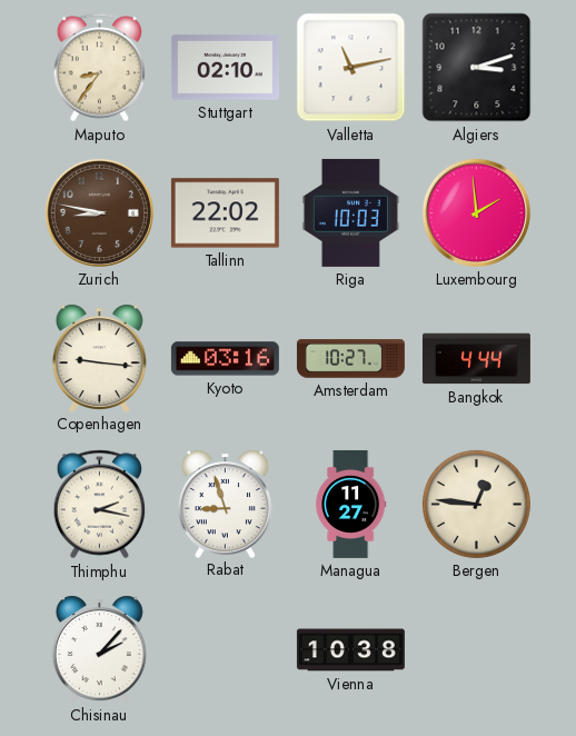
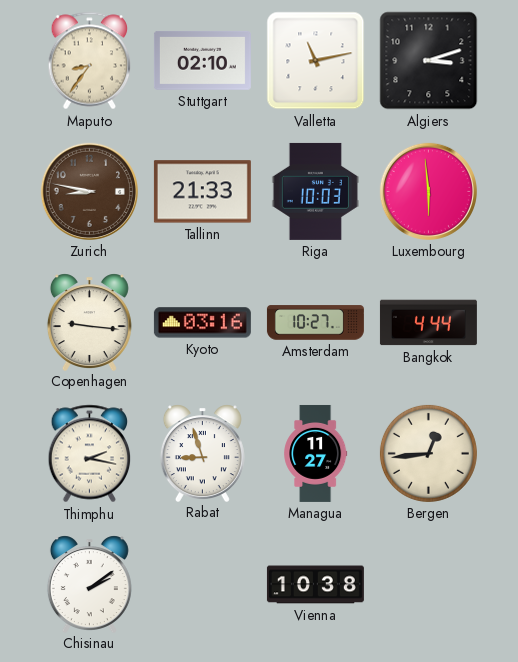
Tallinn: 22:02 -> 21:33 (202, 192)
Luxembourg: 1:59 -> 5:59 (428, 191)
Bergen: 12:46 -> 12:44 (428, 453)
Chisinau: 2:07 -> 2:09 (89, 584)
